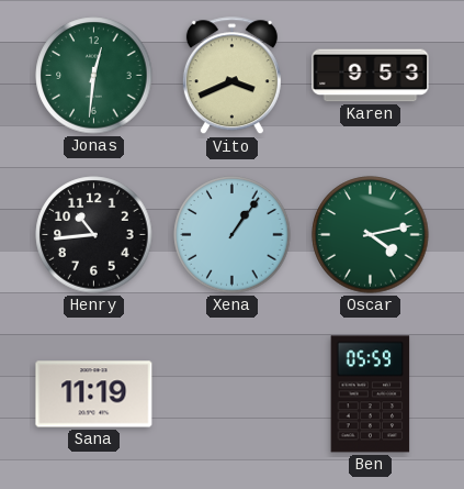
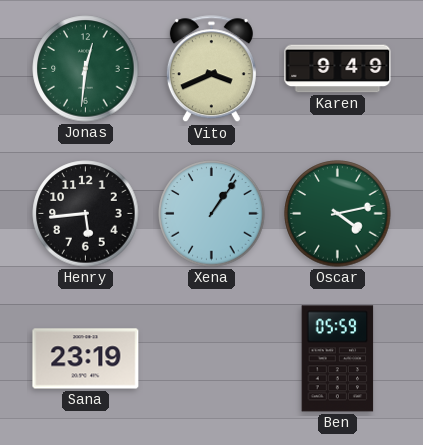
Karen: 9:53 -> 9:49 (338, 69)
Henry: 10:44 -> 5:44 (86, 214)
Sana: 11:19 -> 23:19 (86, 359)
